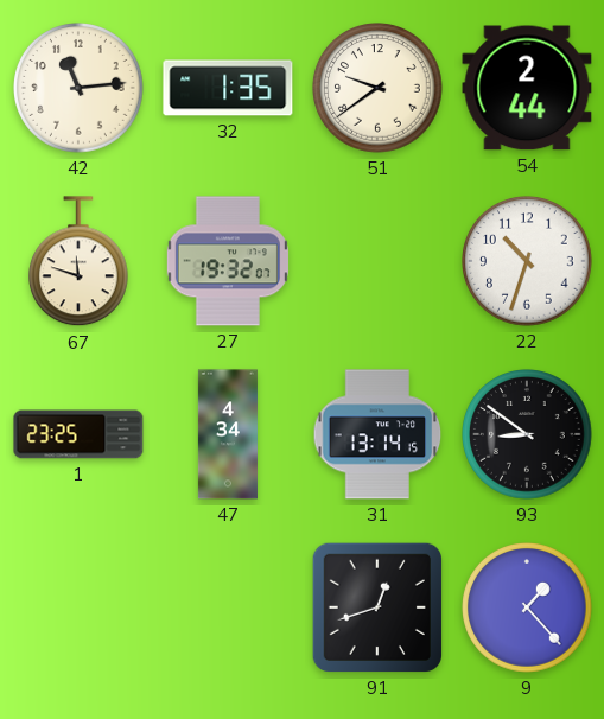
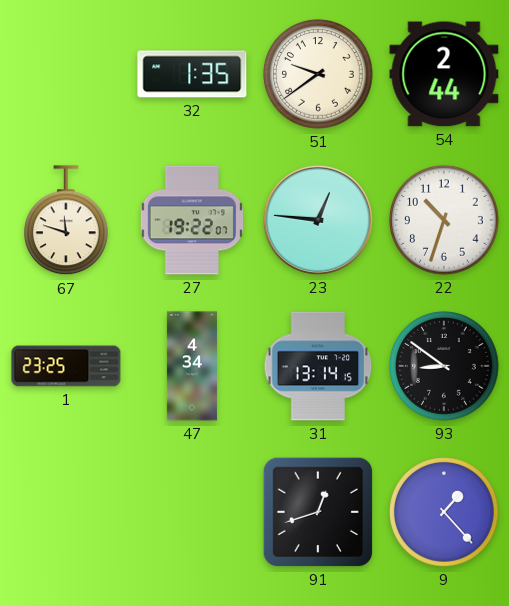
42: 11:14 -> none (78, 88)
27: 19:32 -> 19:22 (192, 220)
23: none -> 12:46 (318, 220)
